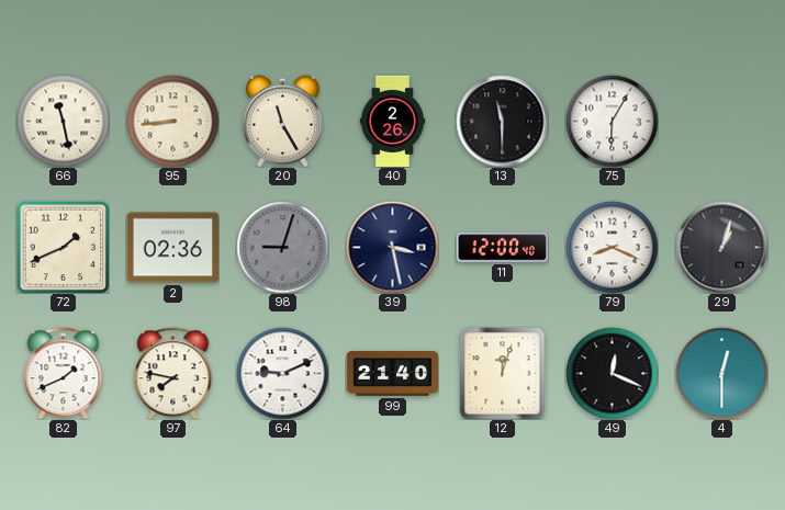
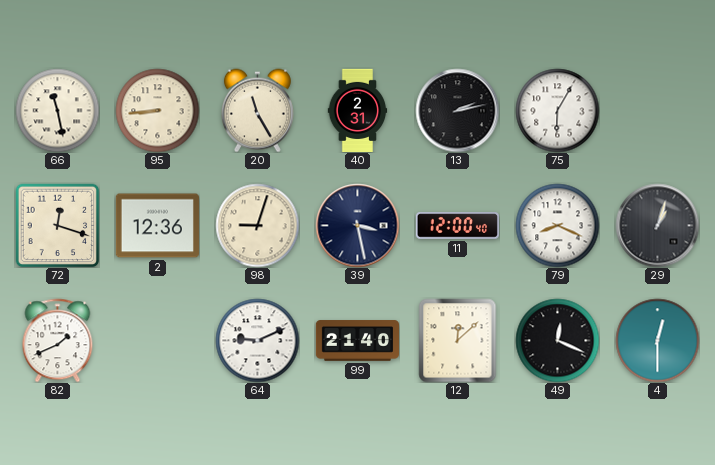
40: 2:26 -> 2:31 (358, 110)
13: 11:30 -> 2:13 (457, 110)
72: 1:41 -> 12:18 (57, 225)
2: 02:36 -> 12:36 (157, 226)
98 dial: grey -> cream (257, 225)
97: 7:47 -> none (173, 373)
12: 12:03 -> 12:08 (458, 340)
